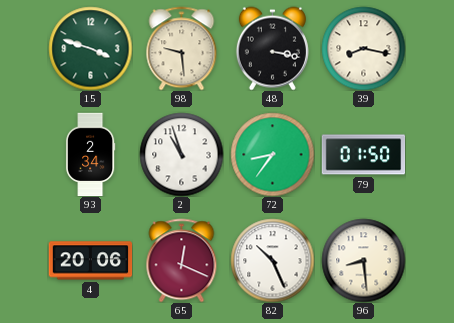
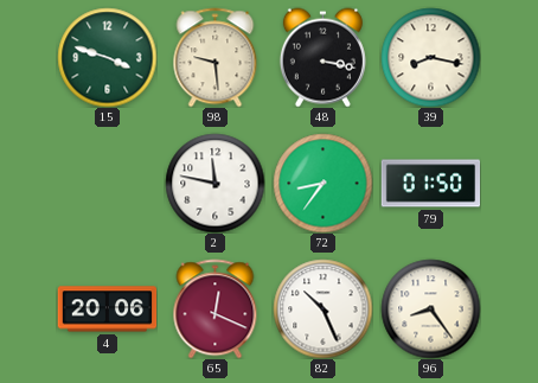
93: 2:34 -> none (90, 154)
2: 10:57 -> 11:47 (214, 183)
96: 8:29 -> 8:24 (430, 308)
